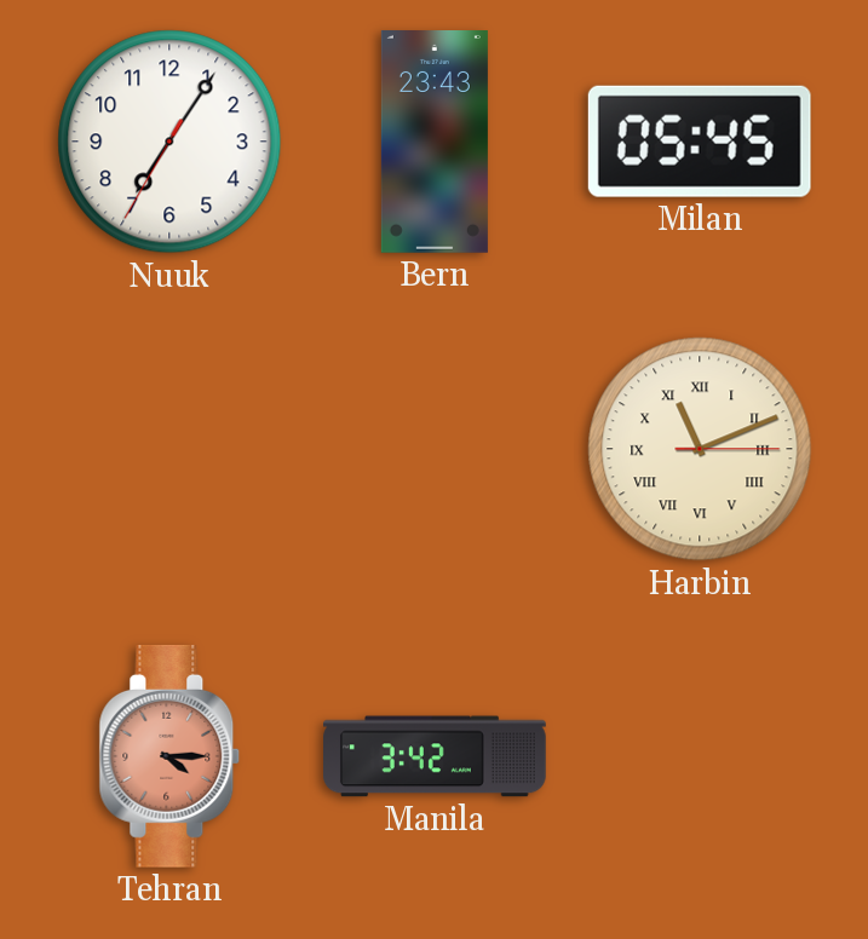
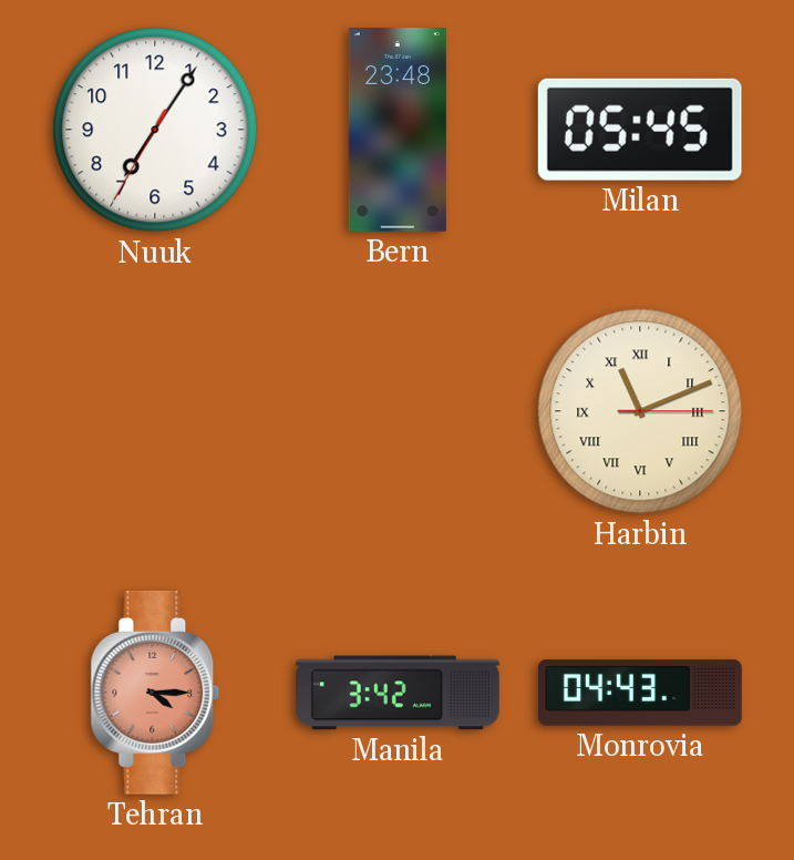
Bern: 23:43 -> 23:48 (398, 131)
Monrovia: none -> 04:43 (641, 693)
